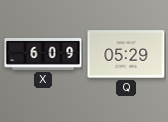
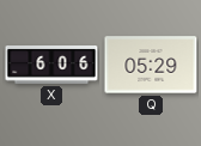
X: 6:09 -> 6:06 (51, 66)
